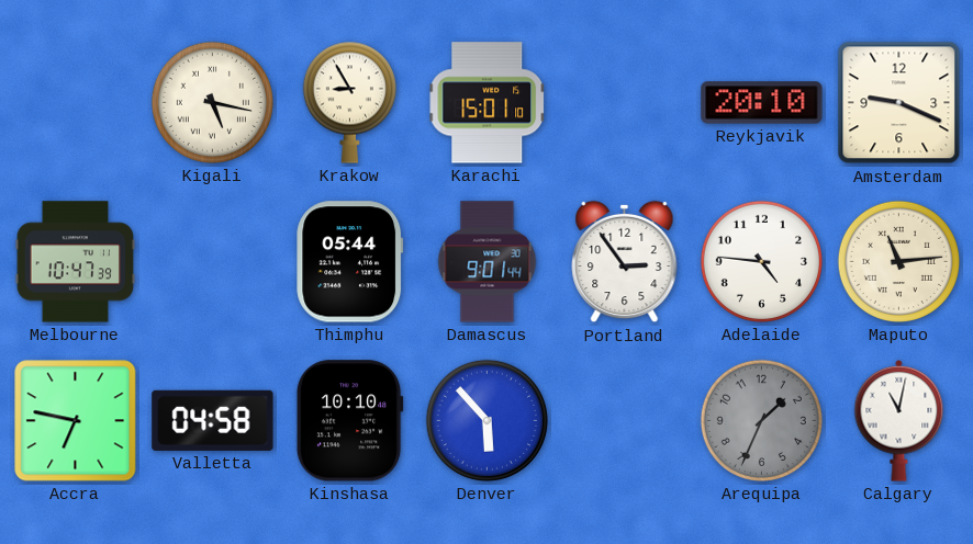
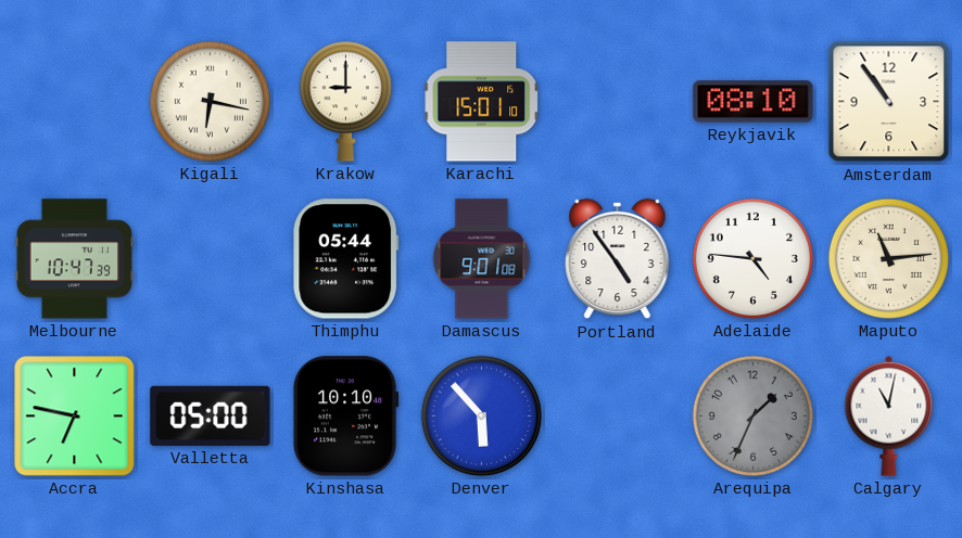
Kigali: 5:17 -> 6:17 (210, 101)
Krakow: 8:55 -> 9:00 (345, 101)
Reykjavik: 20:10 -> 08:10 (754, 102)
Amsterdam: 9:19 -> 10:54 (889, 102)
Damascus: 9:01:44 -> 9:01:08 (482, 259)
Portland: 2:54 -> 4:54 (618, 259)
Valletta: 04:58 -> 05:00 (211, 415)
